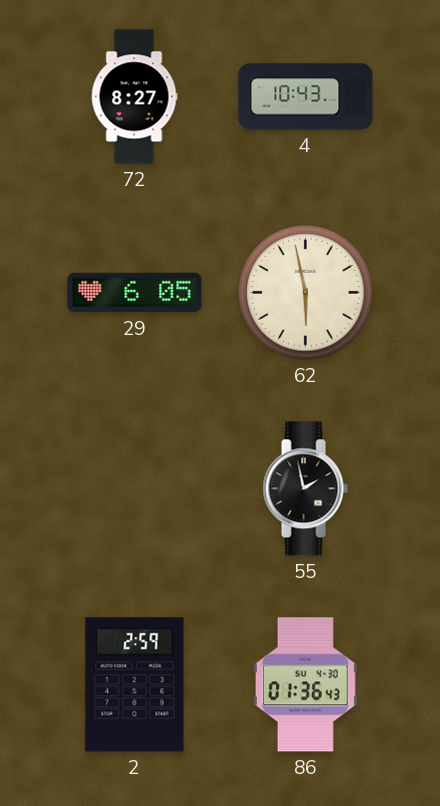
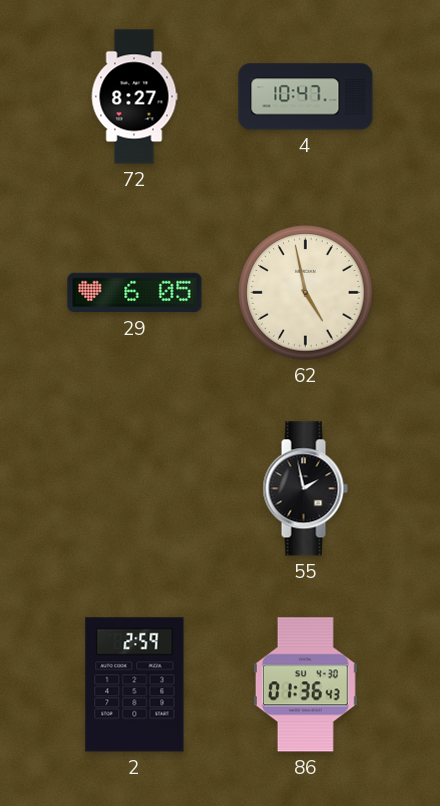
4: 10:43 -> 10:47 (306, 97)
62: 5:58 -> 4:58 (306, 293)
